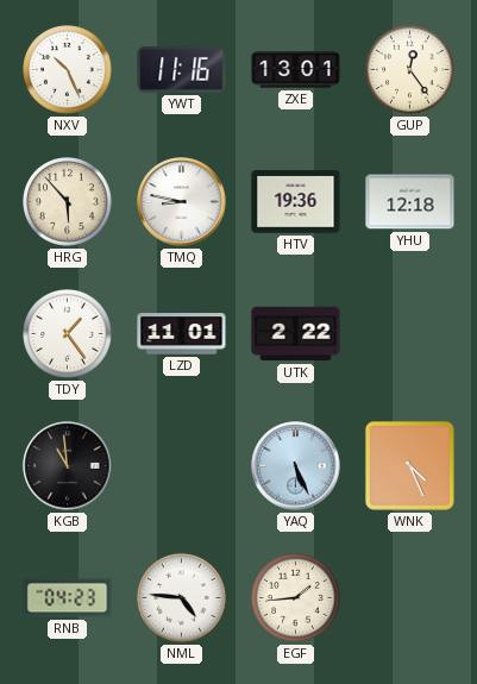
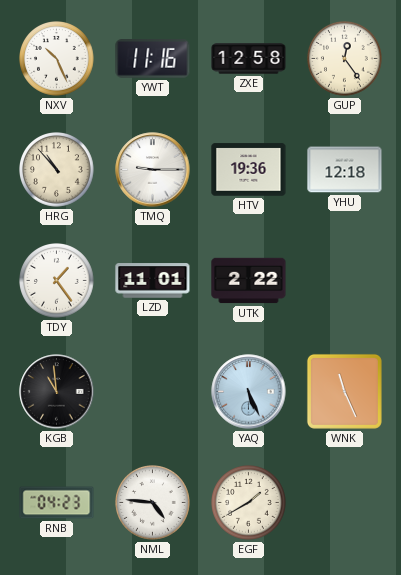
ZXE: 13:01 -> 12:58 (249, 59)
HRG: 5:53 -> 10:53 (57, 170)
TMQ: 8:47 -> 9:15 (153, 170)
WNK: 4:26 -> 11:26 (344, 391)
EGF: 1:44 -> 1:40 (249, 503)
